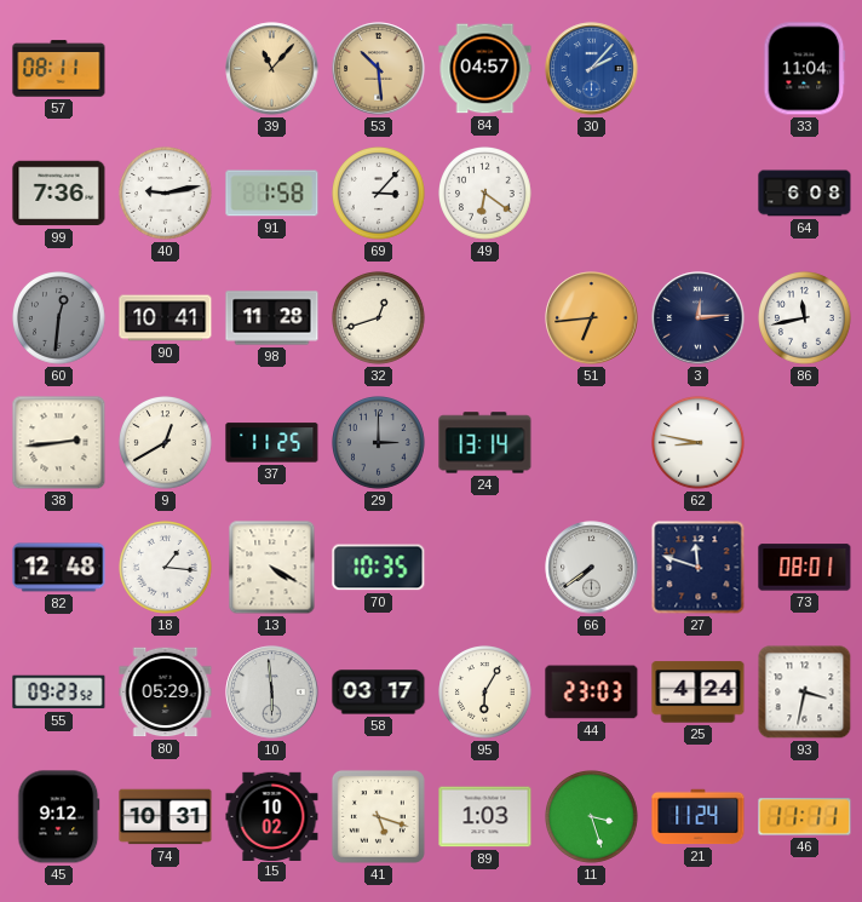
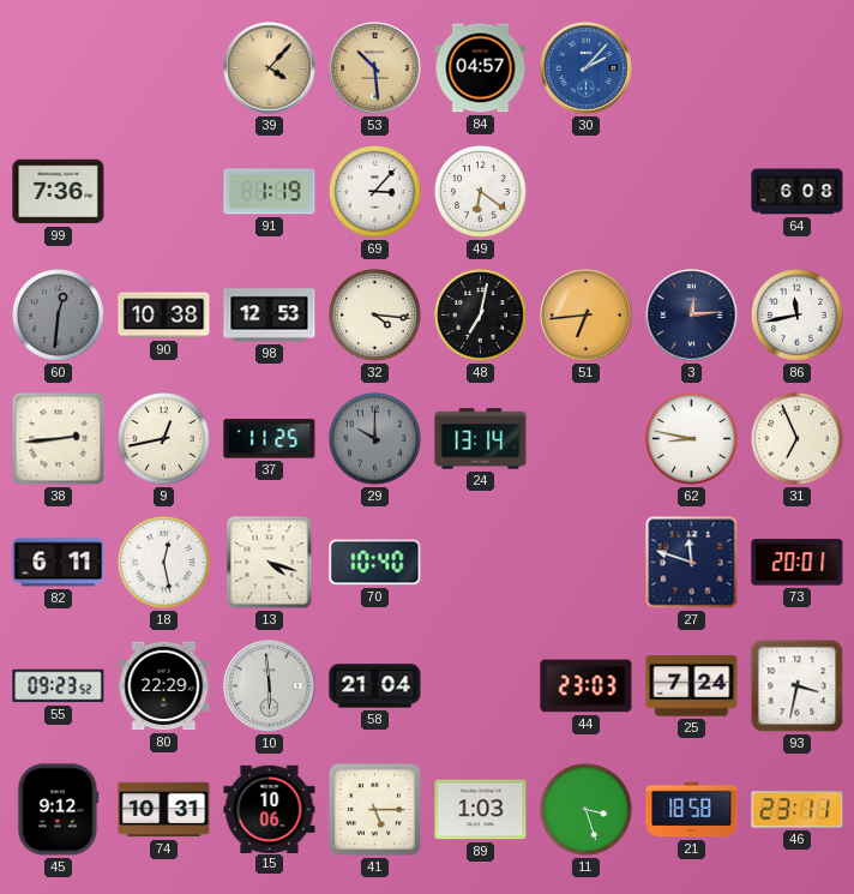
57: 08:11 -> none (59, 69)
39: 11:07 -> 4:07 (270, 68)
33: 11:04 -> none (805, 69)
40: 9:13 -> none (166, 194)
91: 1:58 -> 1:19 (270, 192)
90: 10:41 -> 10:38 (164, 316)
98: 11:28 -> 12:53 (270, 316)
32: 12:42 -> 4:16 (375, 316)
48: none -> 7:02 (481, 316)
9: 12:40 -> 12:43 (164, 439)
29: 3:00 -> 10:00 (375, 439)
31: none -> 6:56 (798, 439)
82: 12:48 -> 6:11 (59, 563)
18: 1:16 -> 12:28 (164, 563)
13: 4:20 -> 4:18 (270, 563)
70: 10:35 -> 10:40 (375, 563)
66: 7:39 -> none (592, 568)
73: 08:01 -> 20:01 (798, 563)
80: 05:29 -> 22:29 (164, 686)
58: 03:17 -> 21:04 (375, 686)
95: 6:05 -> none (485, 693)
25: 4:24 -> 7:24 (692, 686)
15: 10:02 -> 10:06 (270, 809)
41: 5:18 -> 5:15 (374, 809)
21: 11:24 -> 18:58 (692, 810)
46: 11:11 -> 23:11 (798, 810)
